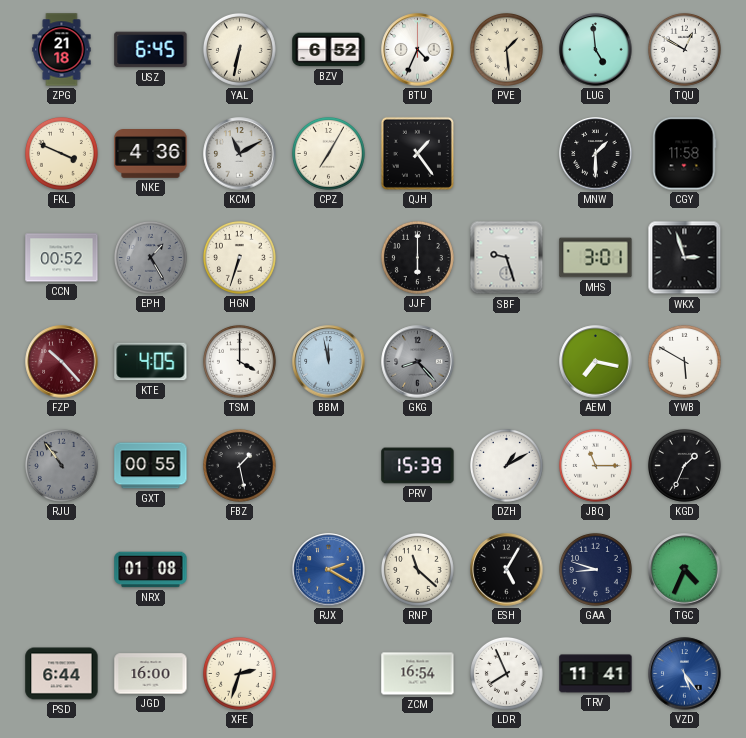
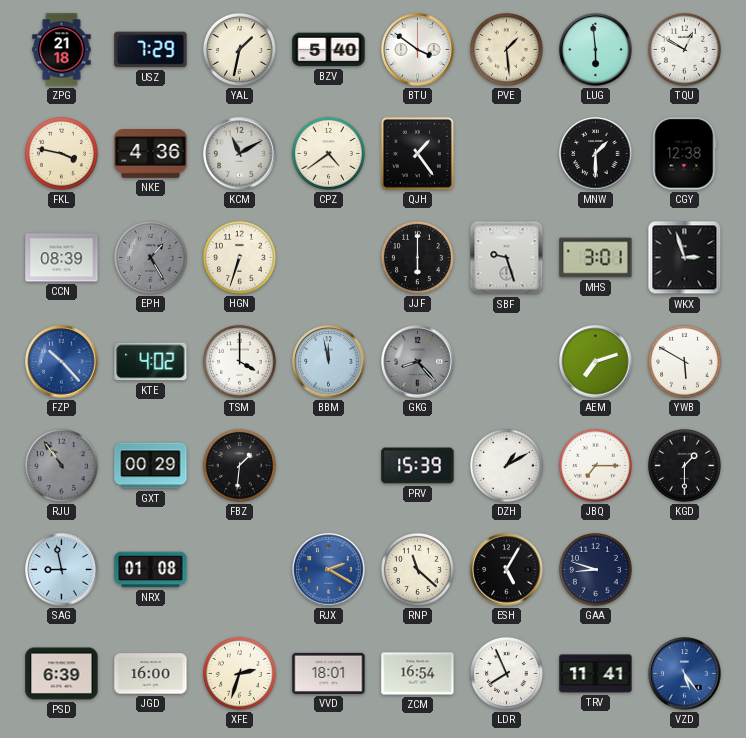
USZ: 6:45 -> 7:29 (151, 50)
YAL: 6:32 -> 1:32 (239, 49)
BZV: 6:52 -> 5:40 (329, 50)
BTU: 4:34 -> 3:51 (418, 50)
LUG: 4:59 -> 5:59 (596, 50)
FKL: 3:49 -> 3:47 (61, 153)
CPZ: 7:05 -> 4:39 (328, 153)
CGY: 11:58 -> 12:38 (685, 154)
CCN: 00:52 -> 08:39 (62, 258)
FZP dial: burgundy -> blue (62, 362)
KTE: 4:05 -> 4:02 (151, 362)
AEM: 7:17 -> 7:12 (596, 362)
GXT: 00:55 -> 00:29 (151, 466)
FBZ: 1:28 -> 1:31 (239, 465)
JBQ: 11:15 -> 7:15 (595, 465)
KGD: 1:34 -> 1:30 (684, 465)
SAG: none -> 8:58 (62, 570)
TGC: 4:34 -> none (685, 570)
PSD: 6:44 -> 6:39 (62, 674)
VVD: none -> 18:01 (329, 673)
